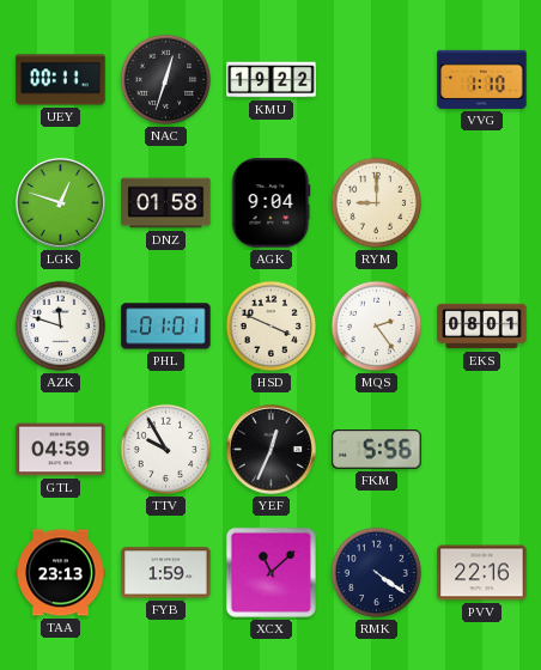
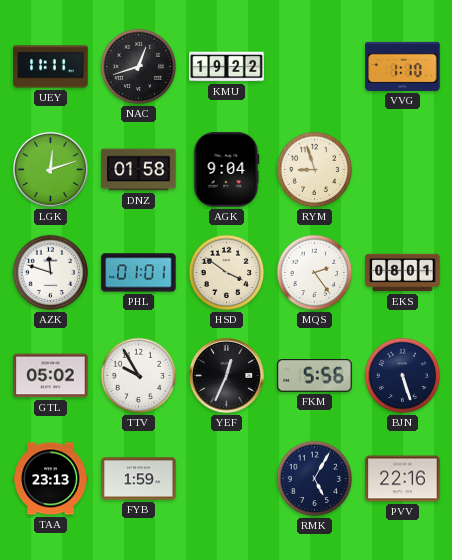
UEY: 00:11 -> 11:11 (51, 67)
NAC: 12:33 -> 12:42 (139, 67)
LGK: 12:48 -> 12:12 (50, 169)
RYM: 9:00 -> 8:57 (315, 170)
HSD: 3:49 -> 3:51 (227, 273)
GTL: 04:59 -> 05:02 (51, 376)
BJN: none -> 5:27 (403, 376)
XCX: 11:08 -> none (270, 572)
RMK: 4:21 -> 5:05 (315, 479)
